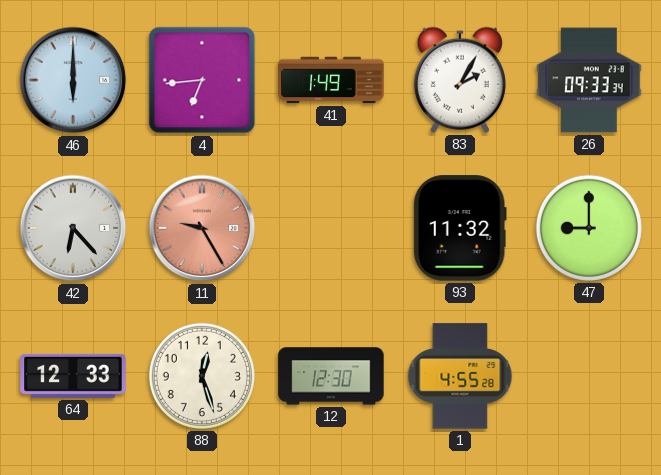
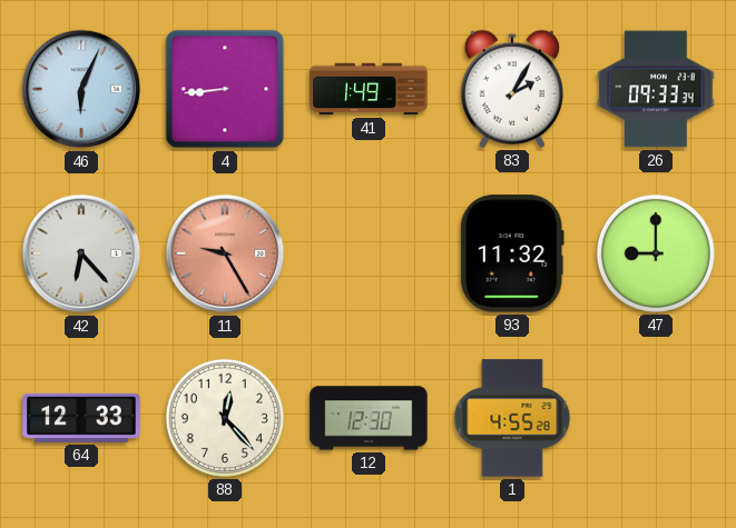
46: 6:00 -> 6:04 (81, 89)
4: 6:44 -> 8:44 (225, 89)
88: 12:27 -> 12:23 (225, 418)
